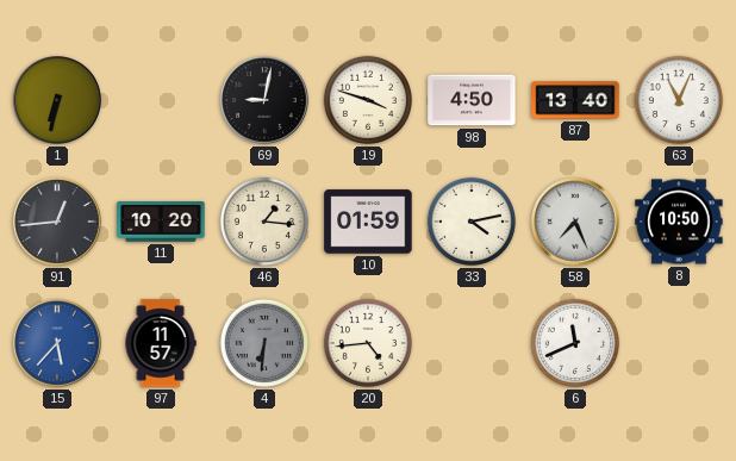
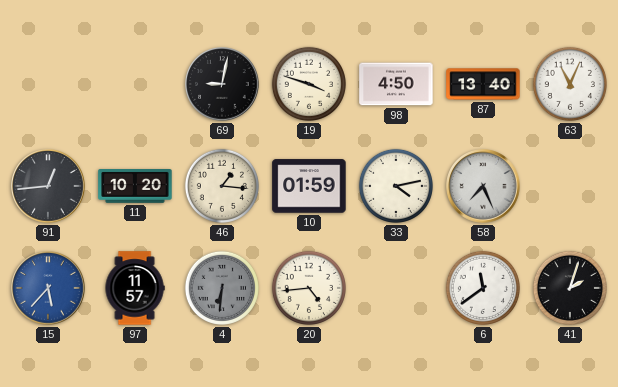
1: 6:32 -> none (57, 100)
8: 10:50 -> none (679, 222)
6: 11:41 -> 11:39 (483, 288)
41: none -> 2:03 (570, 288)
